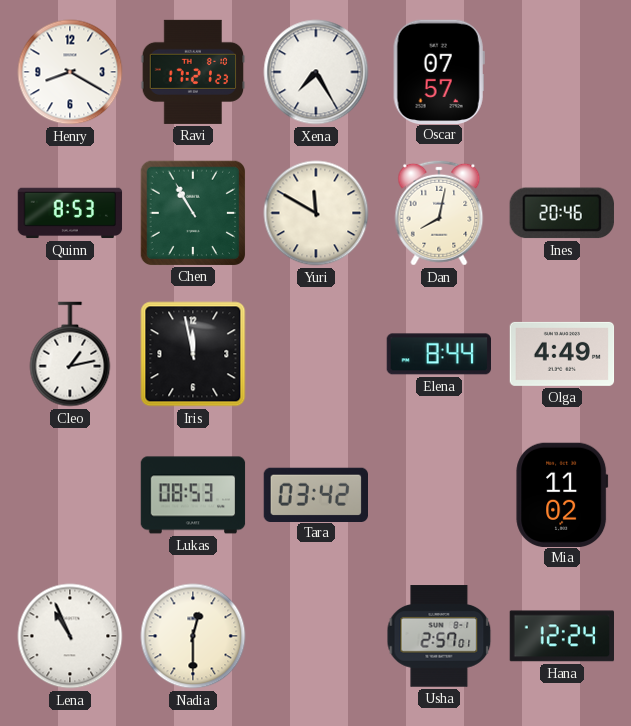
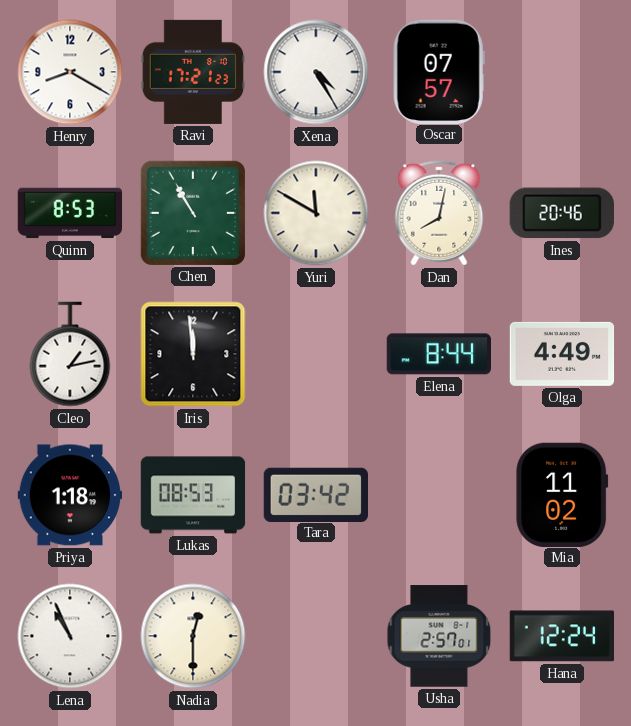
Xena: 7:25 -> 4:25 (316, 72)
Iris: 11:58 -> 11:59 (193, 354)
Priya: none -> 1:18 (70, 495)
